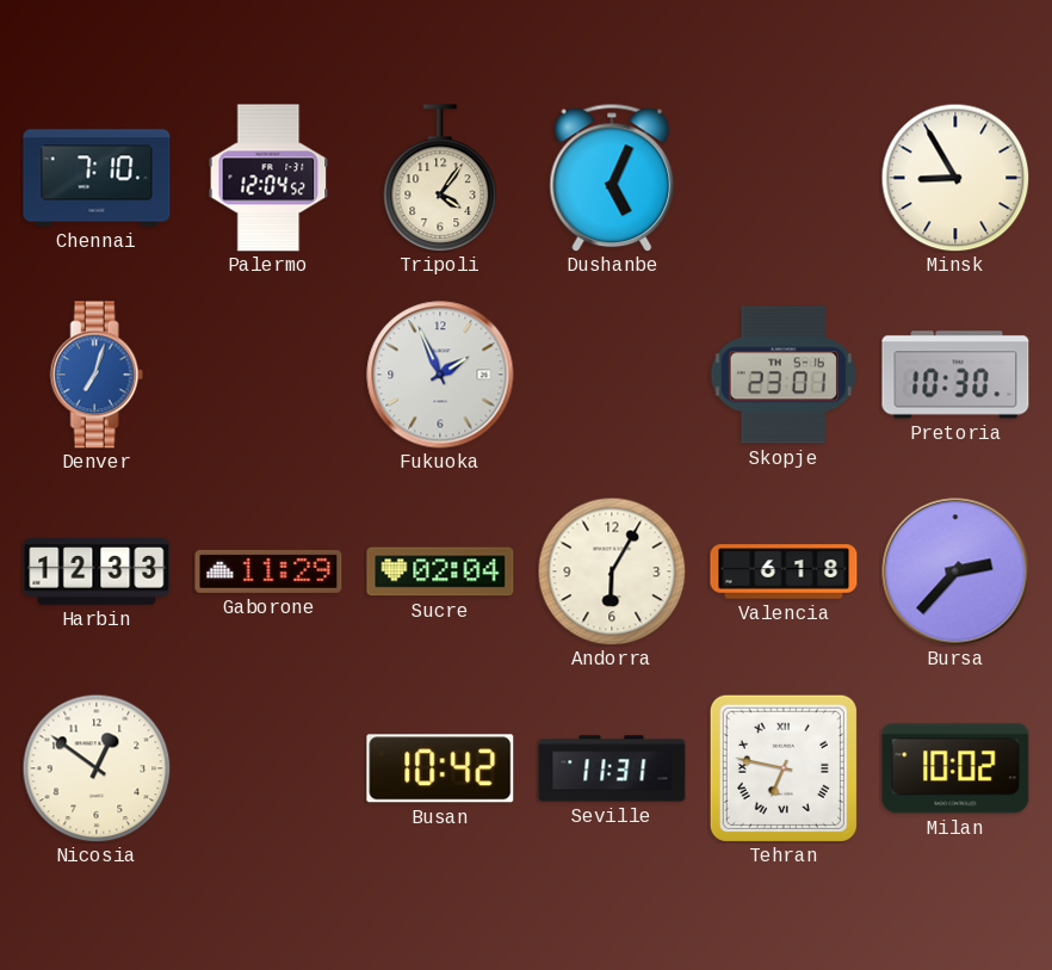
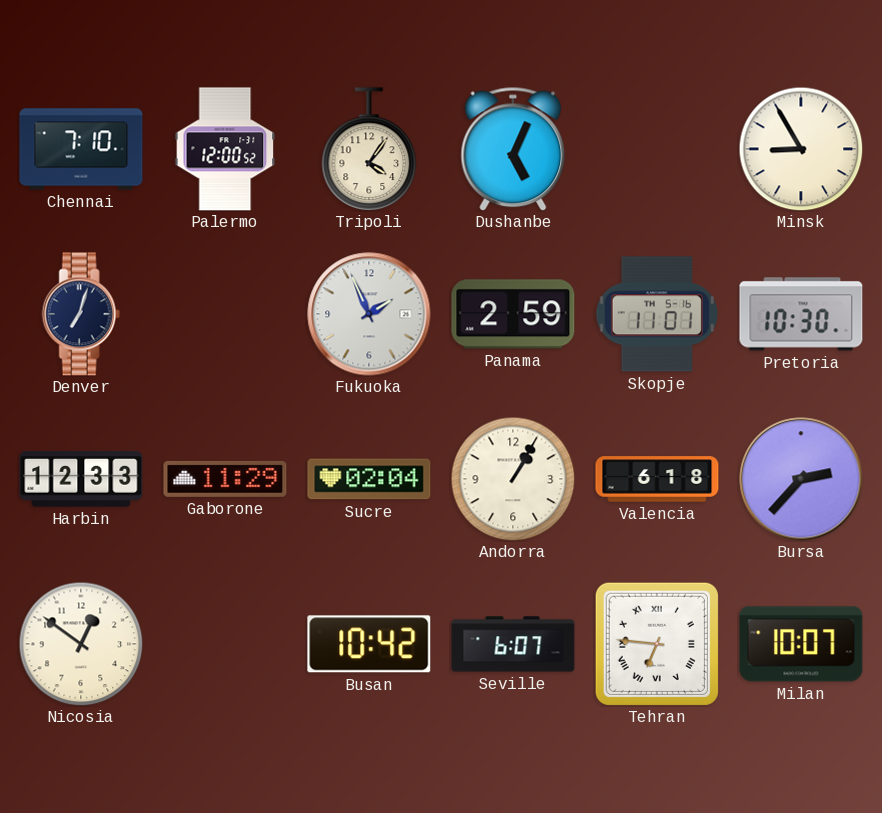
Palermo: 12:04 -> 12:00 (225, 149)
Denver dial: blue -> navy (81, 314)
Panama: none -> 2:59 (513, 314)
Skopje: 23:01 -> 11:01 (657, 314)
Andorra: 6:05 -> 1:05 (513, 479)
Seville: 11:31 -> 6:07 (513, 644)
Tehran: 6:47 -> 6:46 (657, 644)
Milan: 10:02 -> 10:07 (801, 644)
